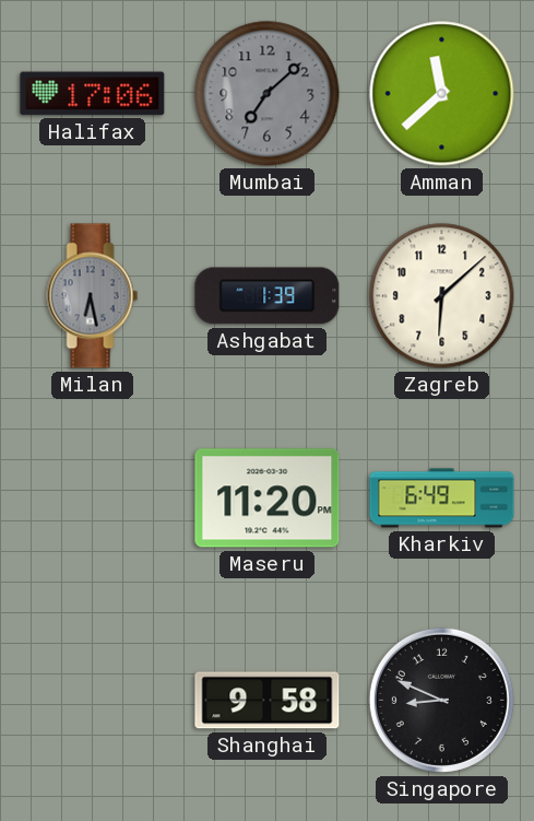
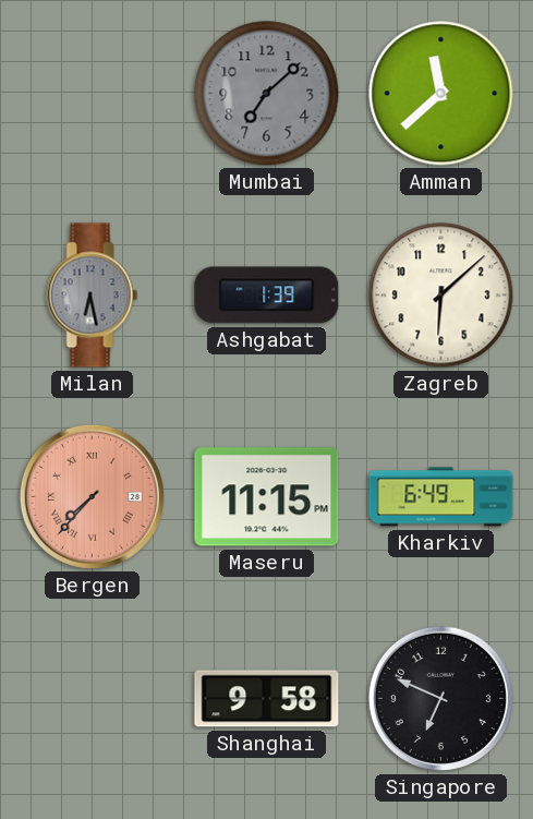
Halifax: 17:06 -> none (93, 94)
Bergen: none -> 7:37 (92, 496)
Maseru: 11:20 -> 11:15 (267, 497)
Singapore: 8:49 -> 6:49 (440, 698)
